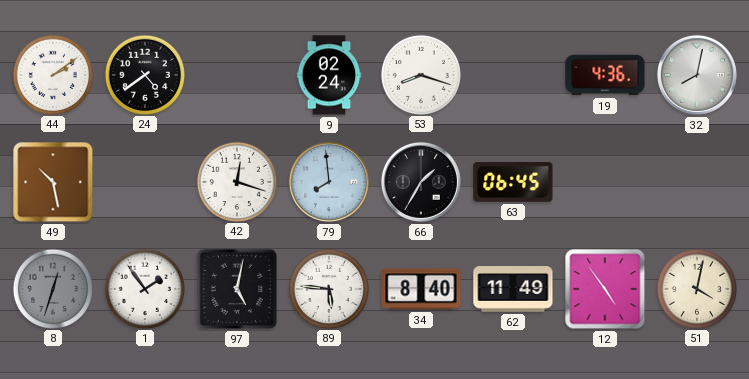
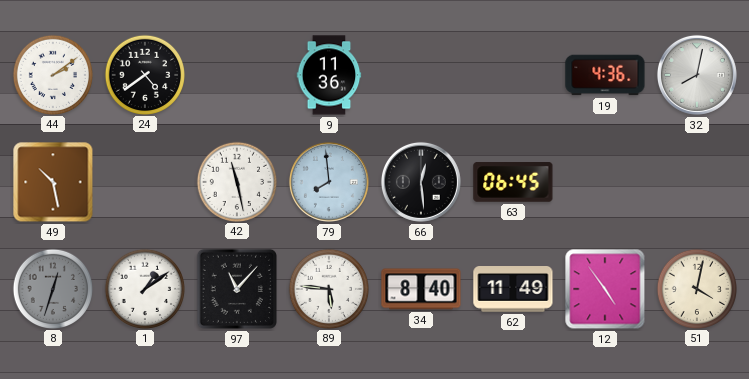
9: 02:24 -> 11:36 (329, 75)
53: 8:18 -> none (420, 74)
42: 12:18 -> 11:28 (236, 181)
66: 1:35 -> 12:29 (421, 182)
1: 1:54 -> 1:09 (144, 288)
97: 5:02 -> 11:07 (237, 289)
